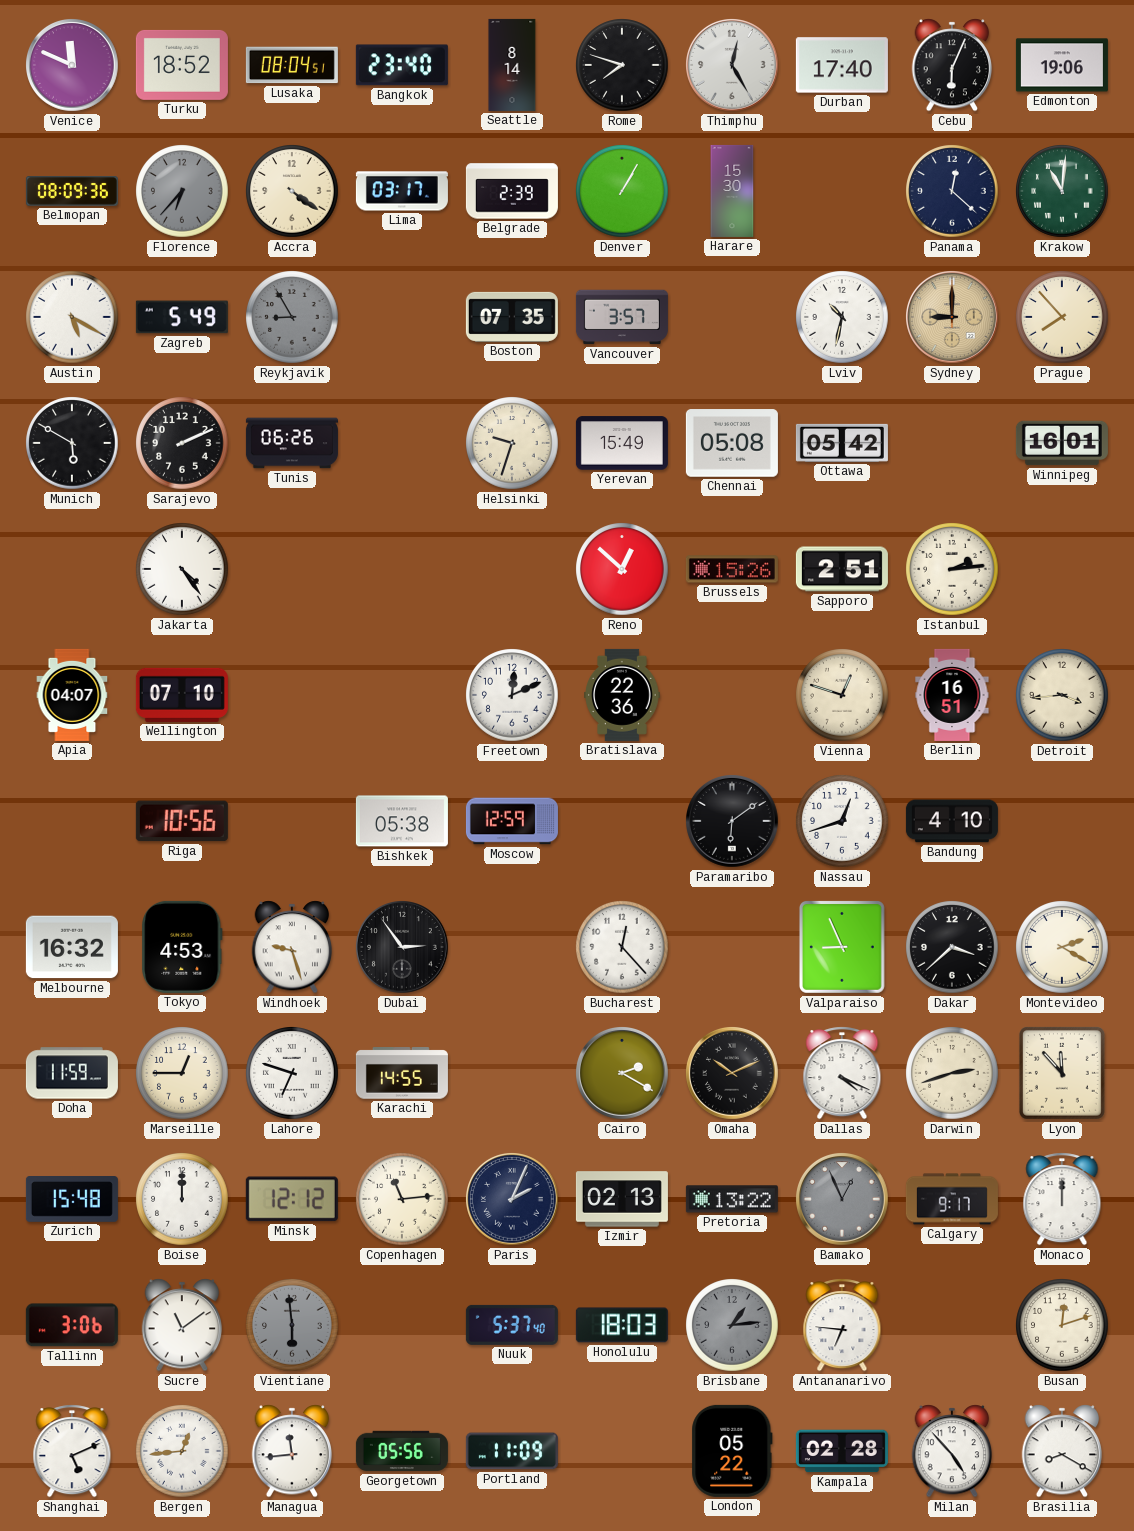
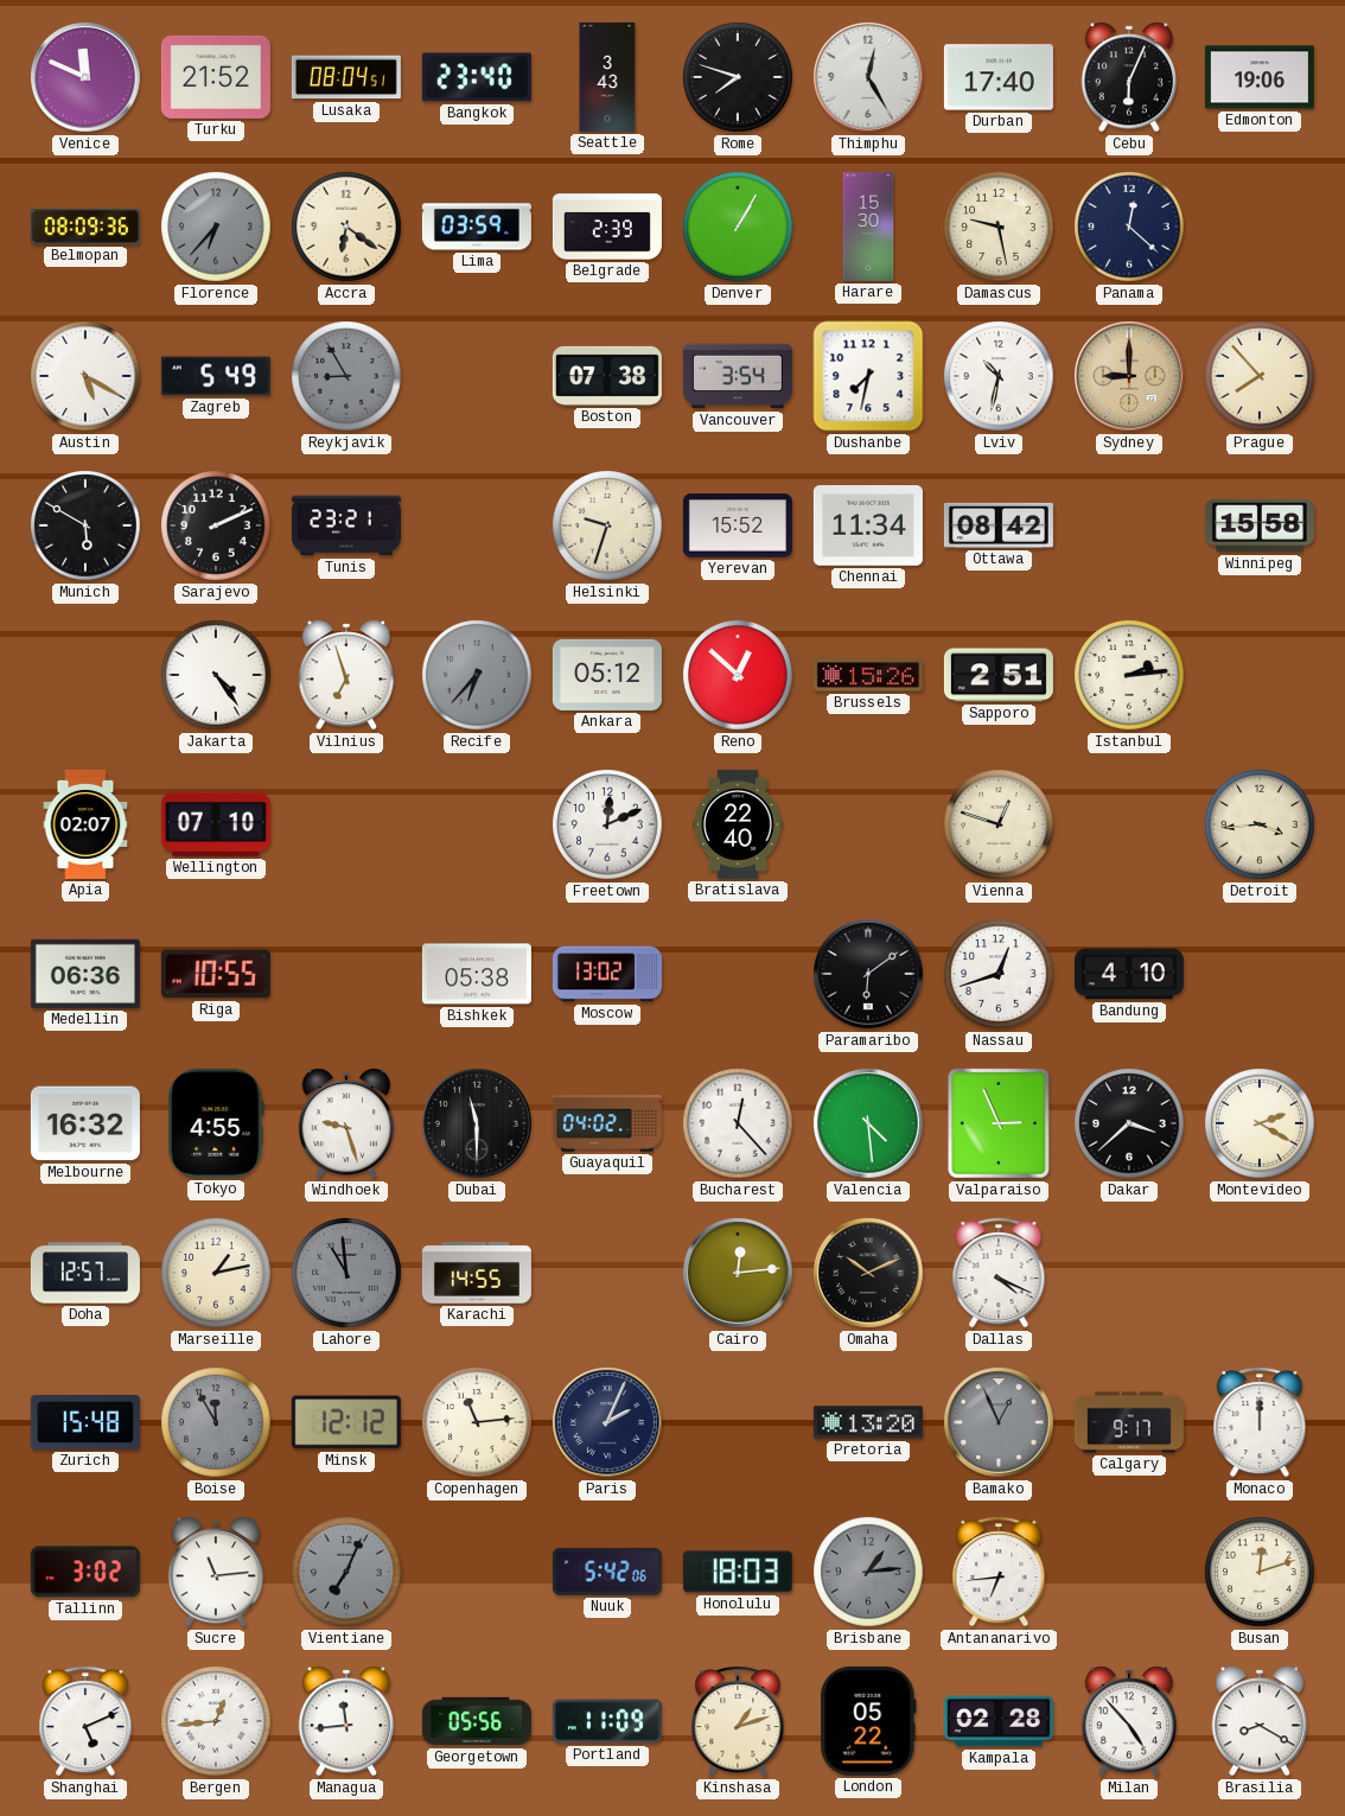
Turku: 18:52 -> 21:52 (216, 77)
Seattle: 8:14 -> 3:43 (607, 77)
Accra: 4:21 -> 6:21 (346, 227)
Lima: 03:17 -> 03:59 (477, 227)
Damascus: none -> 9:28 (999, 227)
Krakow: 11:01 -> none (1062, 191)
Boston: 07:35 -> 07:38 (607, 376)
Vancouver: 3:57 -> 3:54 (738, 376)
Dushanbe: none -> 7:32 (868, 376)
Tunis: 06:26 -> 23:21 (346, 525)
Yerevan: 15:49 -> 15:52 (738, 525)
Chennai: 05:08 -> 11:34 (868, 525)
Ottawa: 05:42 -> 08:42 (999, 525)
Winnipeg: 16:01 -> 15:58 (1260, 525)
Vilnius: none -> 6:57 (346, 675)
Recife: none -> 6:37 (477, 675)
Ankara: none -> 05:12 (607, 675)
Apia: 04:07 -> 02:07 (85, 824)
Bratislava: 22:36 -> 22:40 (738, 824)
Berlin: 16:51 -> none (952, 695)
Medellin: none -> 06:36 (85, 974)
Riga: 10:56 -> 10:55 (216, 974)
Moscow: 12:59 -> 13:02 (607, 974)
Tokyo: 4:53 -> 4:55 (216, 1123)
Dubai: 2:54 -> 11:30 (478, 1124)
Guayaquil: none -> 04:02 (607, 1123)
Valencia: none -> 4:29 (869, 1124)
Valparaiso: 8:56 -> 2:56 (999, 1123)
Doha: 11:59 -> 12:57 (85, 1273)
Marseille: 12:45 -> 1:13 (216, 1273)
Lahore: 6:48 -> 10:59 (346, 1273)
Lahore dial: white -> grey (346, 1273)
Cairo: 2:20 -> 12:14 (739, 1274)
Darwin: 2:42 -> none (952, 1073)
Lyon: 11:53 -> none (1062, 1073)
Boise: 12:00 -> 11:55 (216, 1422)
Boise dial: white -> grey (216, 1422)
Izmir: 02:13 -> none (622, 1199)
Pretoria: 13:22 -> 13:20 (868, 1422)
Tallinn: 3:06 -> 3:02 (85, 1572)
Sucre: 11:09 -> 11:14 (216, 1572)
Vientiane: 5:59 -> 7:04 (346, 1572)
Nuuk: 5:37 -> 5:42 (607, 1572)
Antananarivo: 6:46 -> 6:44 (999, 1572)
Kinshasa: none -> 1:12 (738, 1721)
